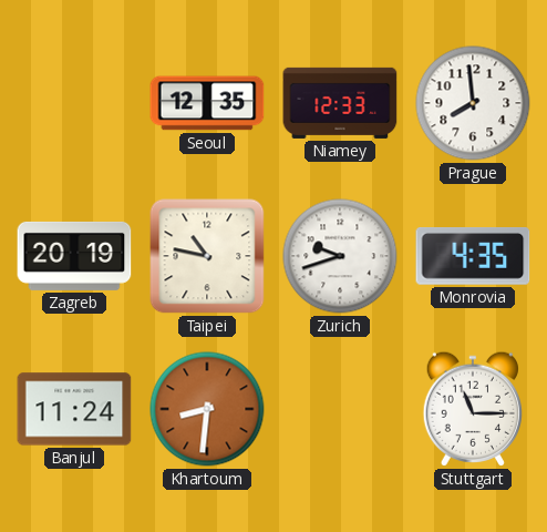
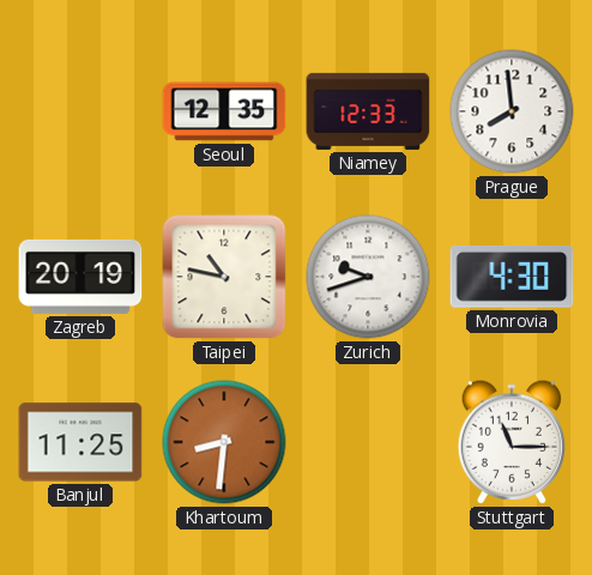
Monrovia: 4:35 -> 4:30 (512, 278)
Banjul: 11:24 -> 11:25 (80, 442)
